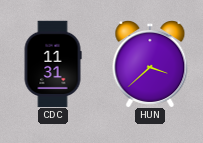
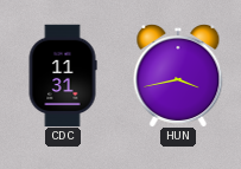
HUN: 3:38 -> 3:43 (178, 76)
